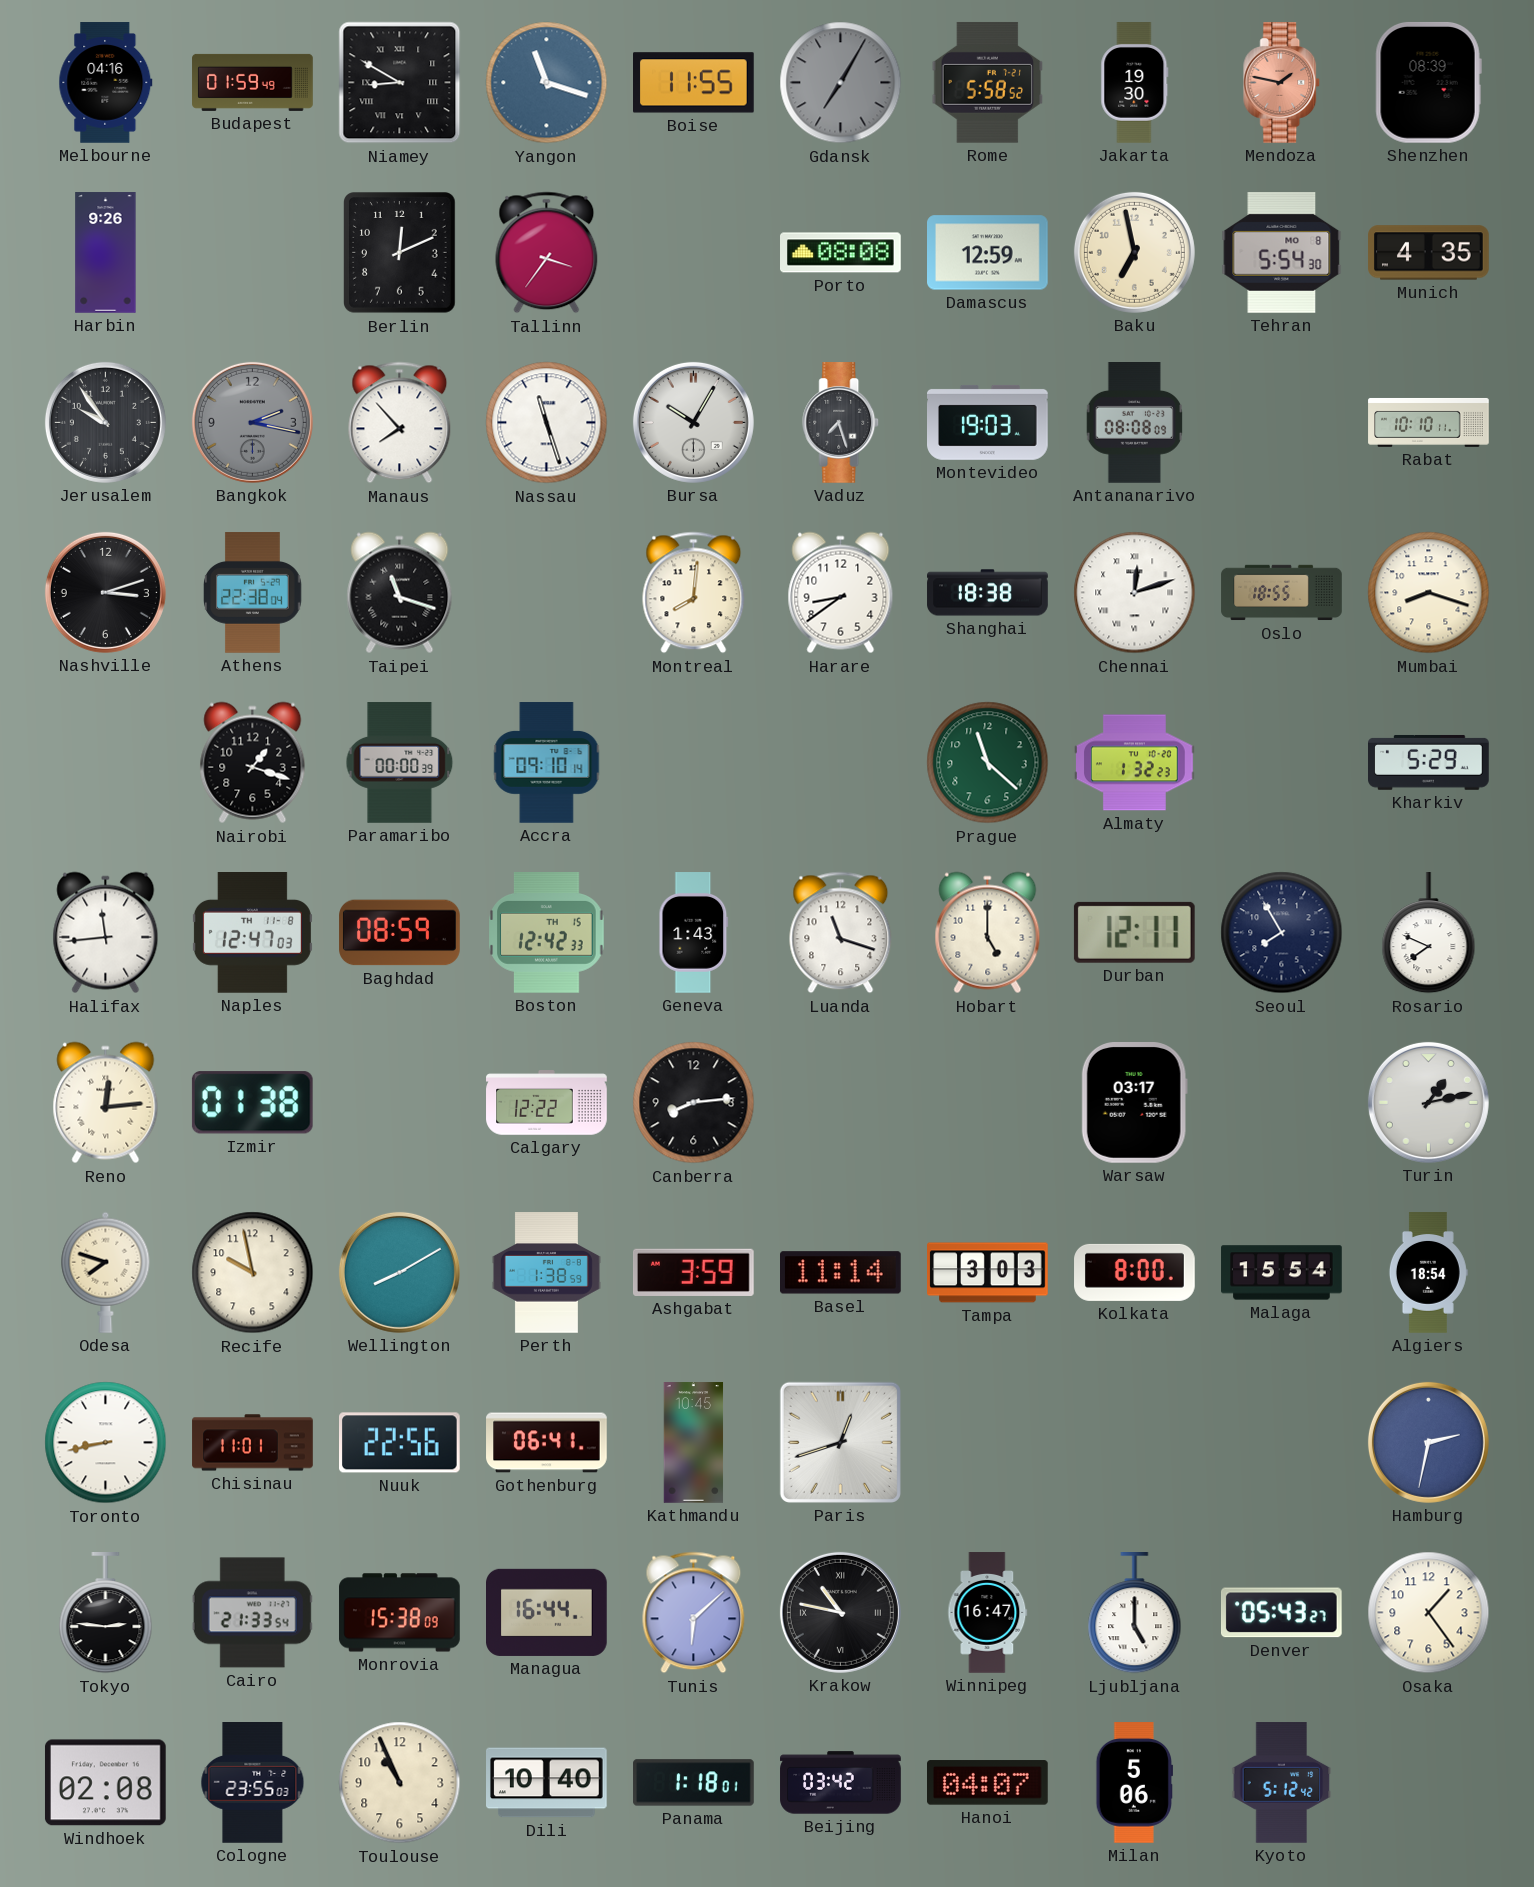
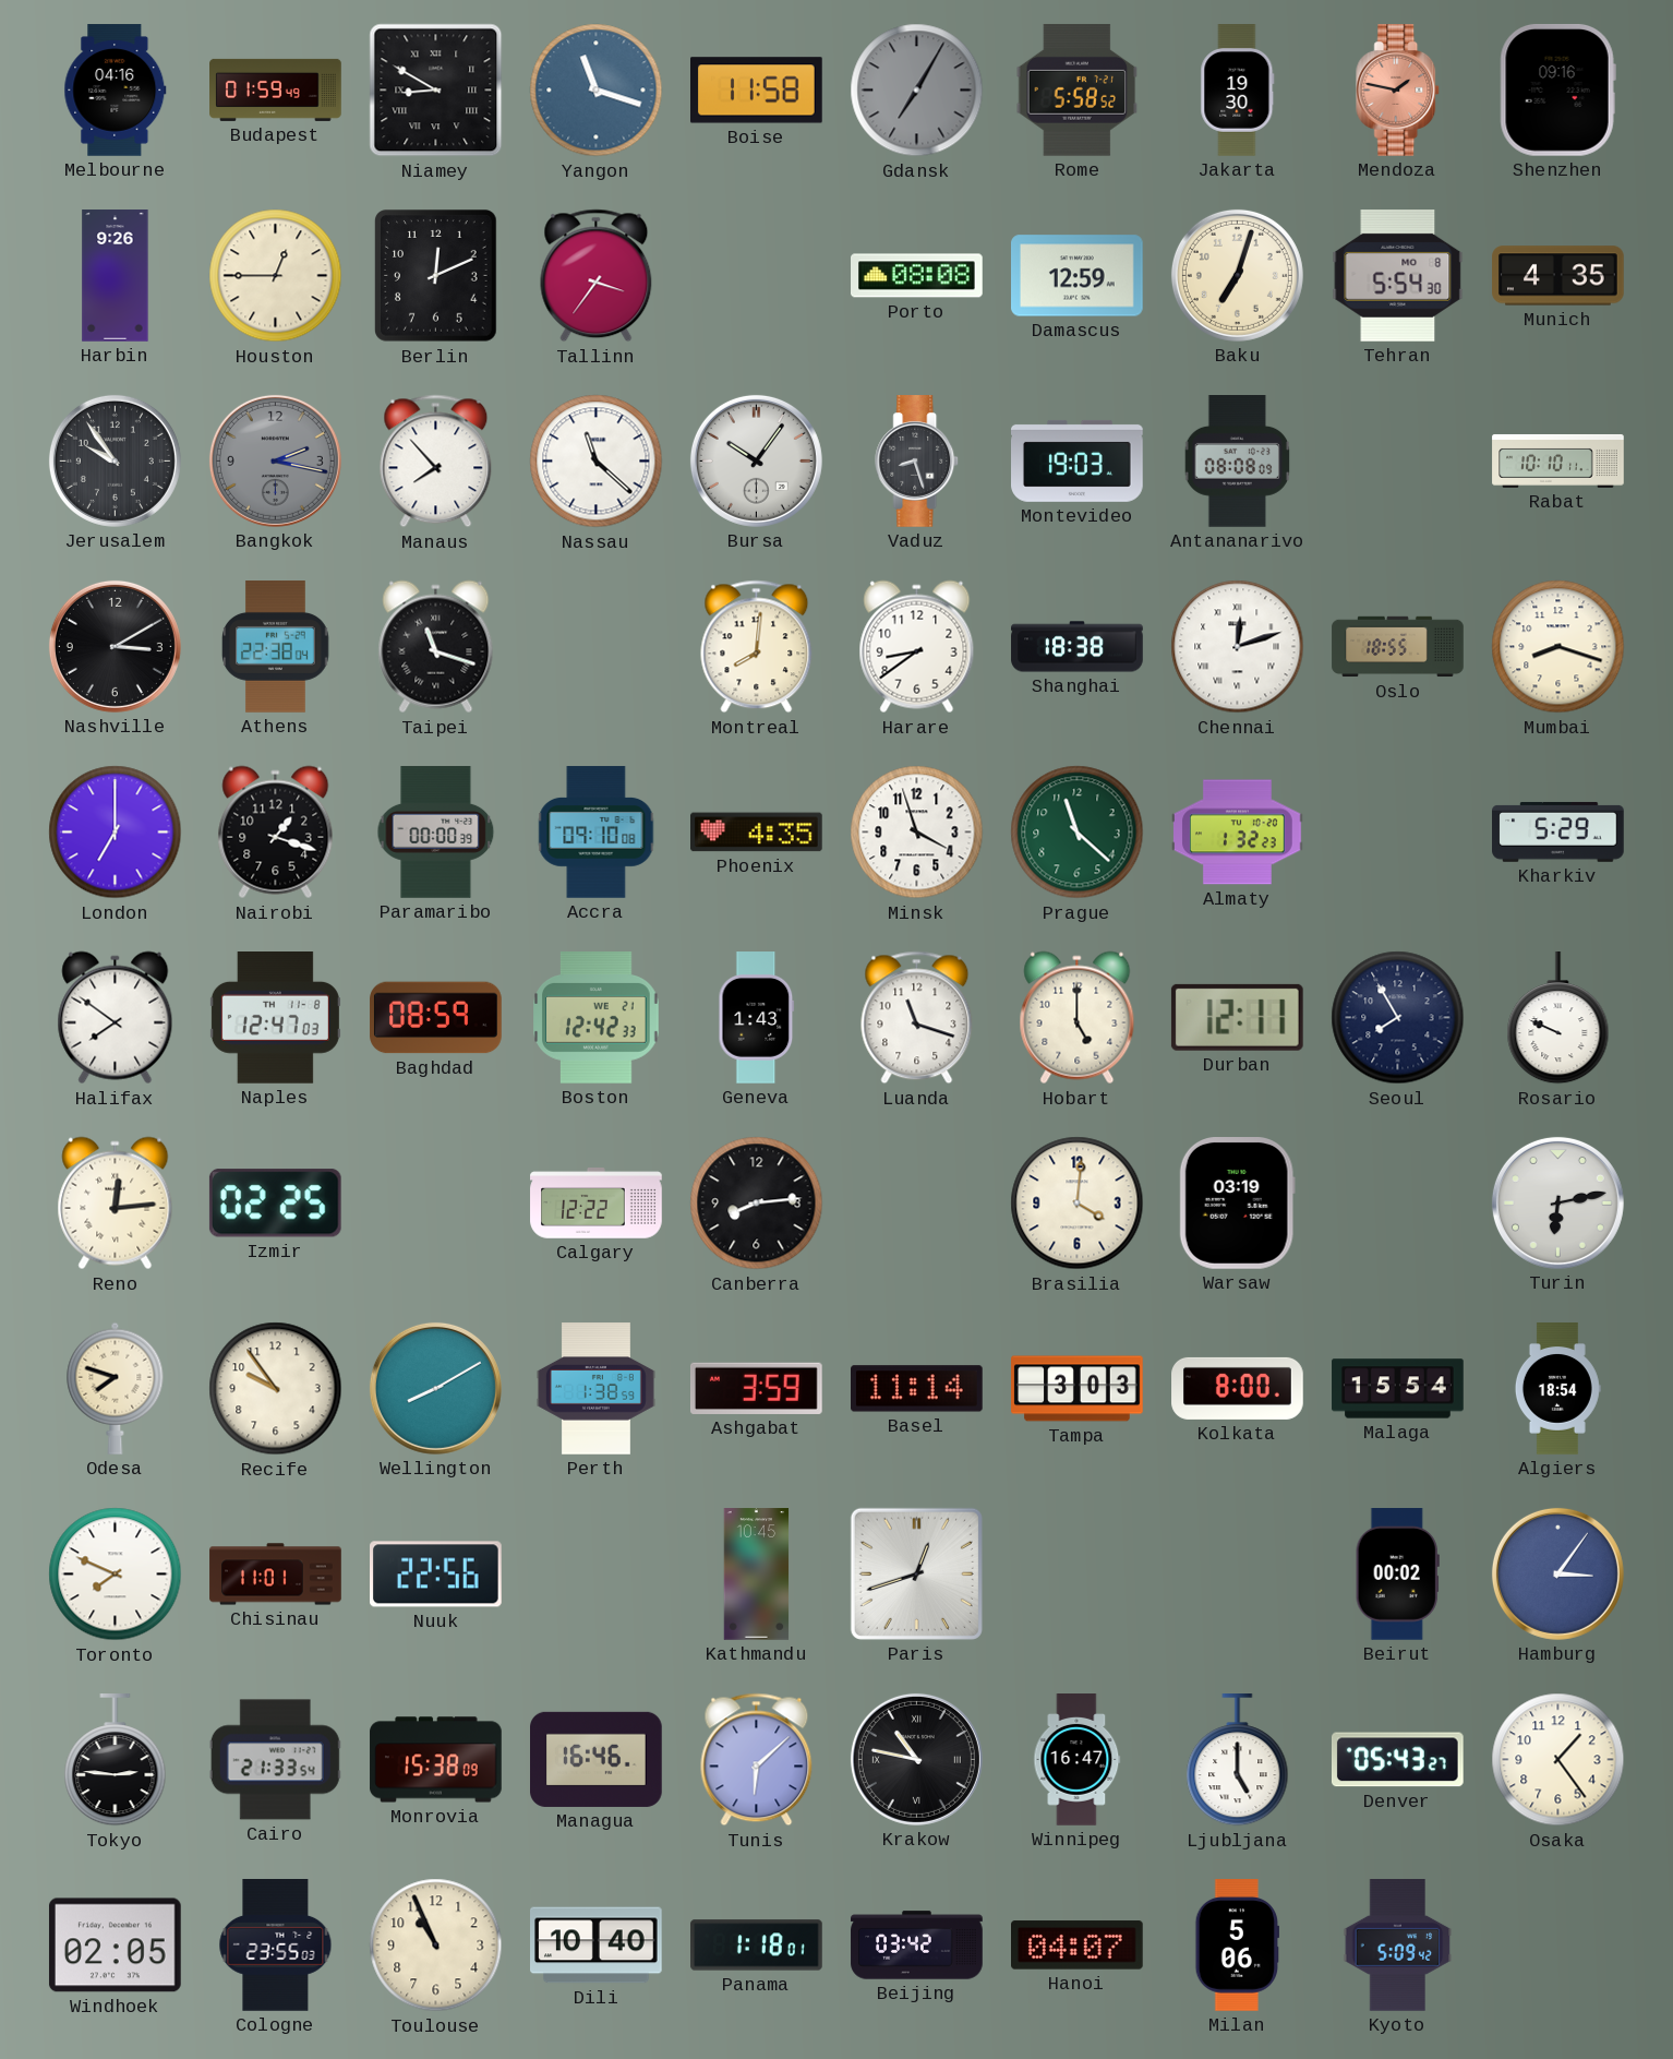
Boise: 11:55 -> 11:58 (757, 91)
Shenzhen: 08:39 -> 09:16 (1557, 89)
Houston: none -> 12:45 (276, 276)
Baku: 6:58 -> 7:03 (1237, 275)
Nassau: 11:27 -> 11:22 (597, 462)
Bursa: 10:05 -> 10:06 (756, 460)
Vaduz: 7:27 -> 8:27 (917, 462)
Nashville: 3:12 -> 3:10 (115, 646)
London: none -> 7:00 (116, 833)
Accra: 09:10:14 -> 09:10:08 (597, 833)
Phoenix: none -> 4:35 (757, 833)
Minsk: none -> 3:57 (917, 833)
Halifax: 11:44 -> 7:51 (116, 1018)
Boston date: TH 15 -> WE 21 (597, 1018)
Rosario: 7:49 -> 9:49 (1558, 1019)
Izmir: 01:38 -> 02:25 (275, 1204)
Brasilia: none -> 4:01 (1078, 1204)
Warsaw: 03:17 -> 03:19 (1237, 1204)
Turin: 1:13 -> 6:13 (1557, 1202)
Recife: 9:58 -> 9:54 (276, 1389)
Toronto: 8:43 -> 7:49 (116, 1575)
Gothenburg: 06:41 -> none (547, 1443)
Beirut: none -> 00:02 (1397, 1575)
Hamburg: 2:32 -> 3:06 (1557, 1573)
Managua: 16:44 -> 16:46 (597, 1759)
Windhoek: 02:08 -> 02:05 (116, 1946)
Kyoto: 5:12 -> 5:09 (1398, 1946)
